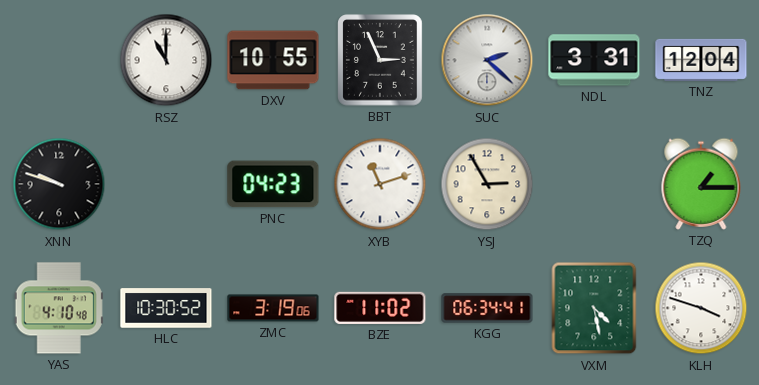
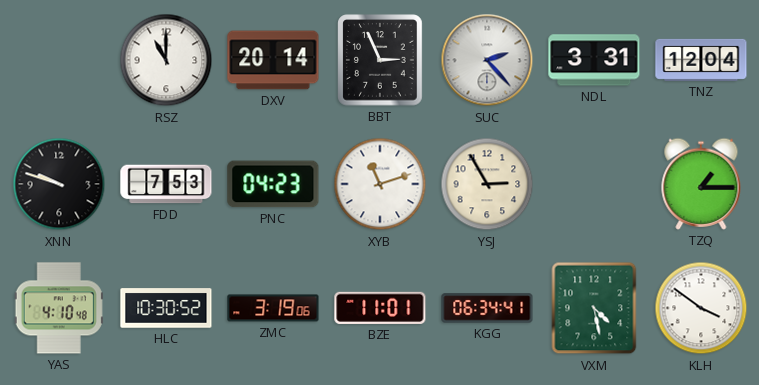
DXV: 10:55 -> 20:14 (273, 60)
SUC: 2:22 -> 2:23 (487, 60)
FDD: none -> 7:53 (166, 184)
BZE: 11:02 -> 11:01 (380, 308)
KLH: 3:48 -> 3:51 (701, 308)
